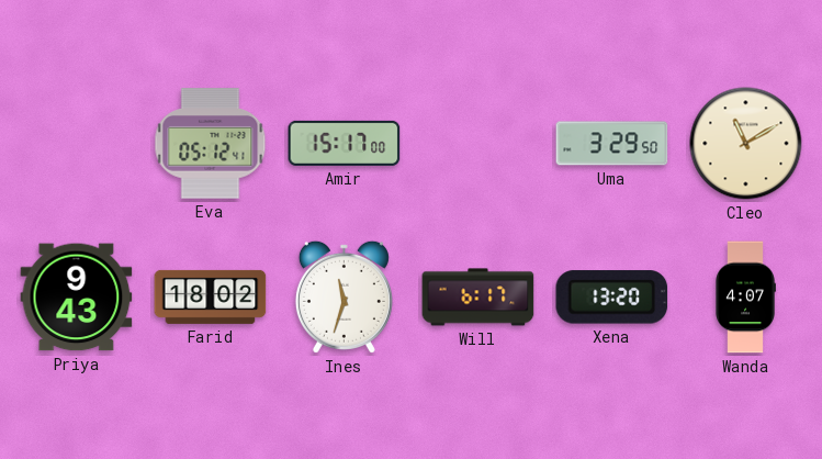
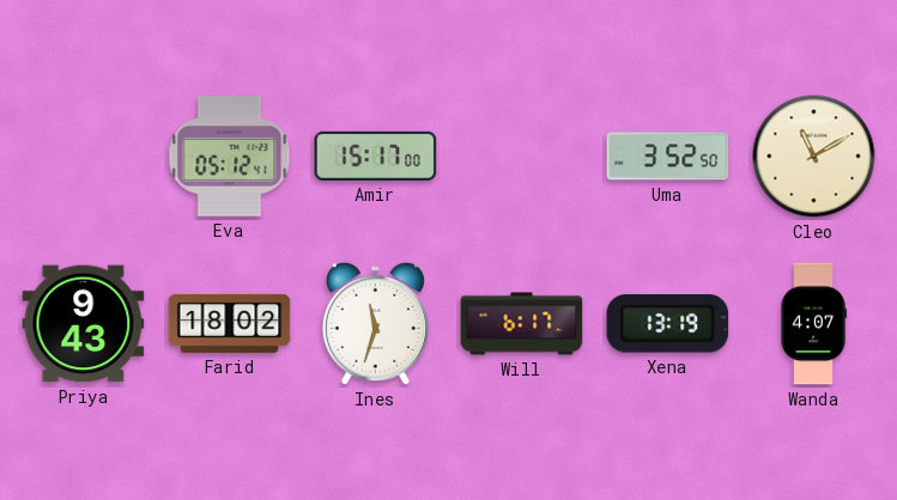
Uma: 3:29 -> 3:52 (668, 157)
Xena: 13:20 -> 13:19 (668, 324)
